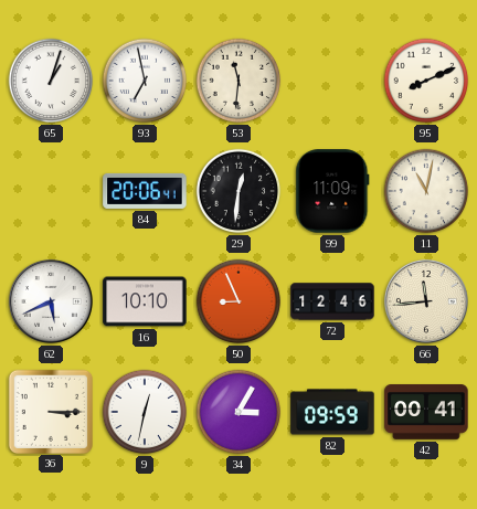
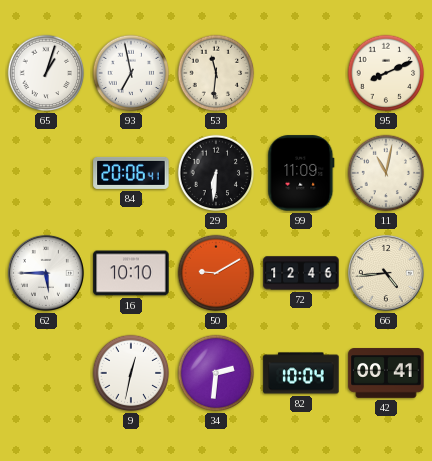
29: 12:31 -> 6:31 (216, 173)
62: 5:41 -> 5:45 (46, 273)
50: 8:56 -> 9:10 (216, 273)
66: 11:44 -> 4:44 (386, 273)
36: 3:15 -> none (50, 411)
34: 3:05 -> 2:31 (216, 373)
82: 09:59 -> 10:04 (301, 373)
